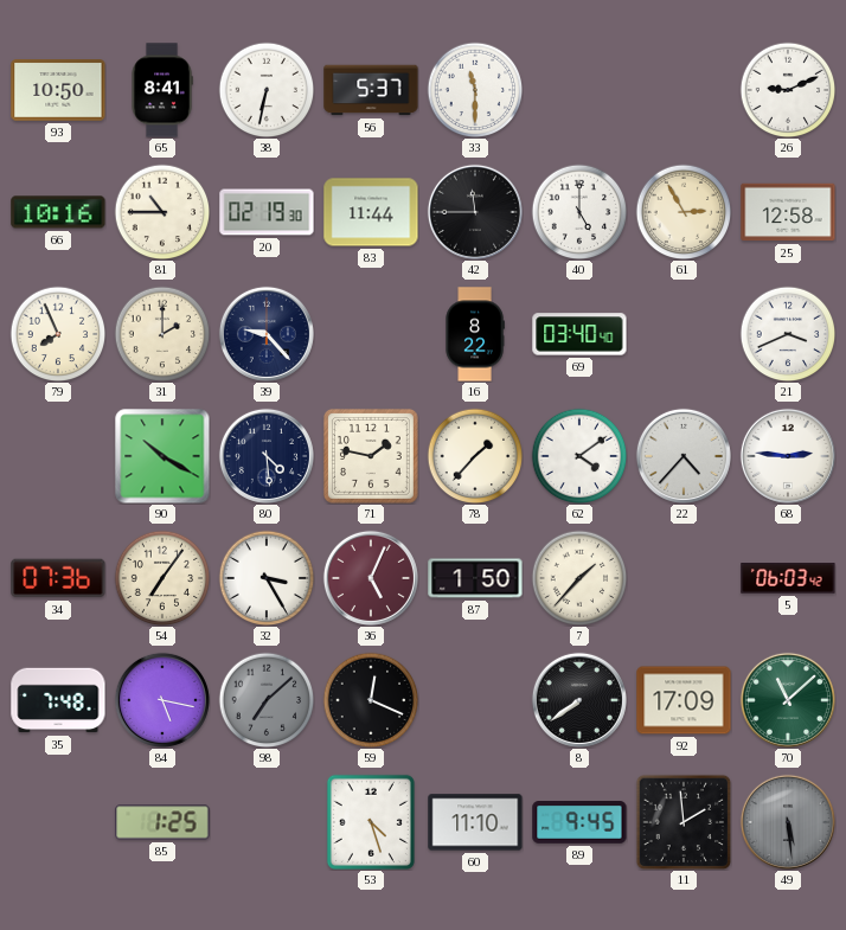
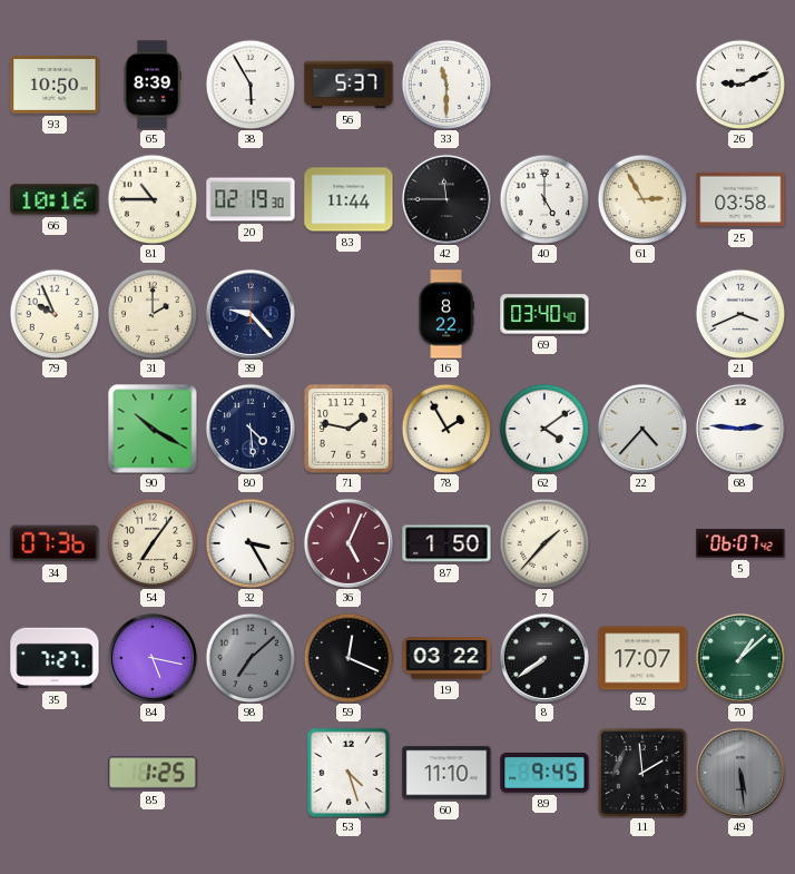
65: 8:41 -> 8:39 (153, 85)
38: 6:32 -> 5:55 (251, 85)
25: 12:58 -> 03:58 (740, 199)
79: 7:56 -> 9:56 (55, 314)
78: 1:37 -> 1:55 (446, 429)
5: 06:03 -> 06:07 (740, 543)
35: 7:48 -> 7:27 (55, 658)
19: none -> 03:22 (446, 658)
92: 17:09 -> 17:07 (642, 658)
70: 11:08 -> 1:08 (740, 658)
